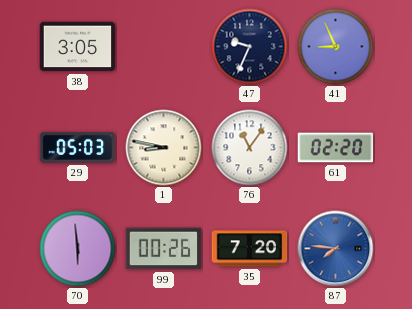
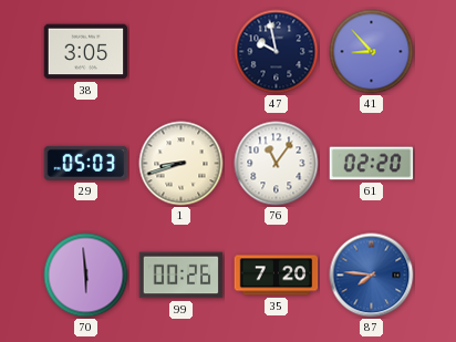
47: 9:34 -> 9:58 (277, 52)
41: 8:56 -> 8:53 (372, 52)
1: 8:47 -> 8:42 (182, 164)
